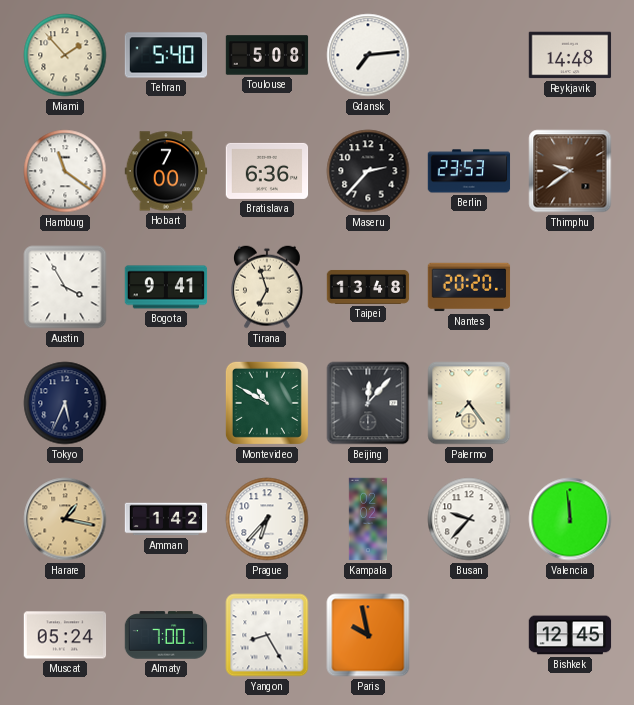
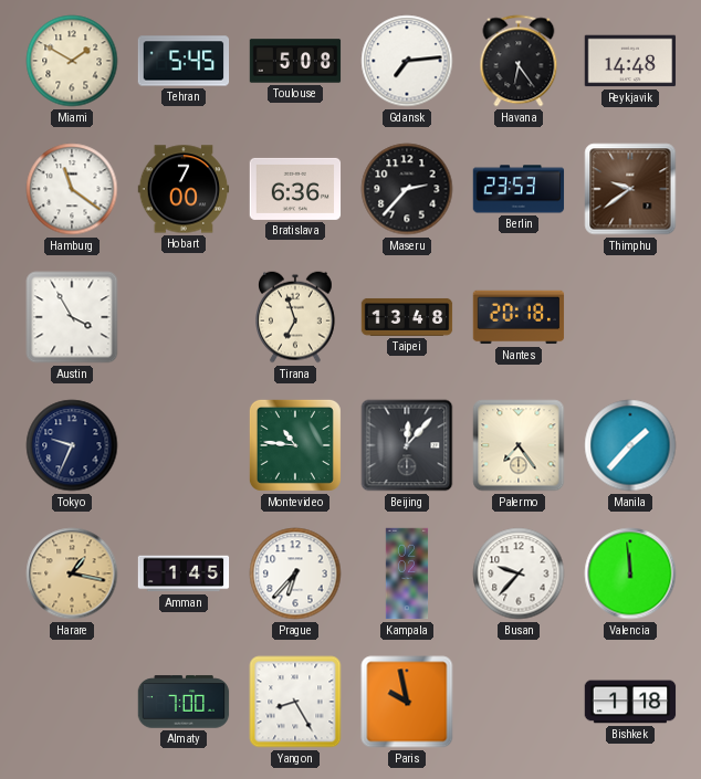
Miami: 1:53 -> 1:50 (72, 61)
Tehran: 5:40 -> 5:45 (184, 61)
Havana: none -> 6:24 (519, 61)
Bogota: 9:41 -> none (166, 287)
Nantes: 20:20 -> 20:18 (519, 317)
Tokyo: 5:34 -> 9:34 (72, 445)
Montevideo: 10:50 -> 10:46 (295, 445)
Manila: none -> 1:37 (630, 445)
Amman: 1:42 -> 1:45 (184, 573)
Muscat: 05:24 -> none (65, 635)
Bishkek: 12:45 -> 1:18 (630, 702)
